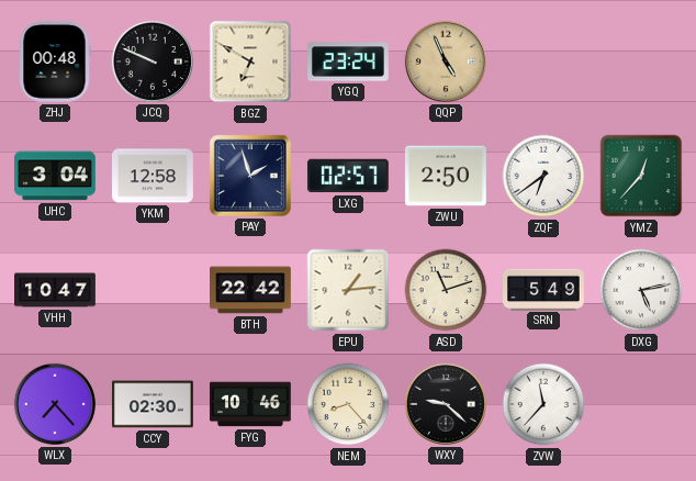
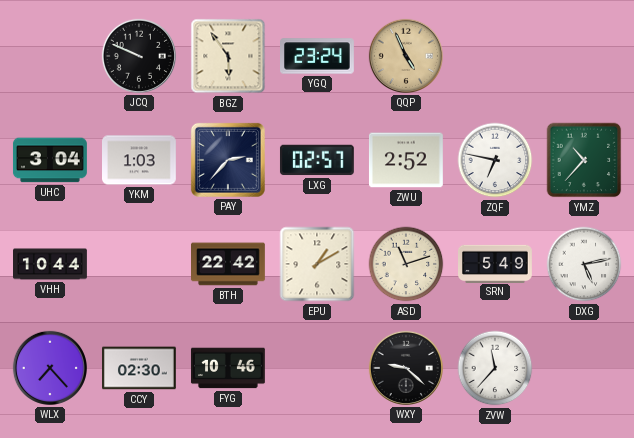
ZHJ: 00:48 -> none (55, 61)
BGZ: 6:50 -> 5:54 (228, 56)
YKM: 12:58 -> 1:03 (140, 160)
PAY: 1:57 -> 2:37 (228, 160)
ZWU: 2:50 -> 2:52 (406, 160)
ZQF: 6:39 -> 6:47 (495, 160)
YMZ: 12:37 -> 10:37 (584, 160)
VHH: 10:47 -> 10:44 (51, 264)
EPU: 1:14 -> 1:10 (317, 264)
NEM: 8:23 -> none (348, 404)
